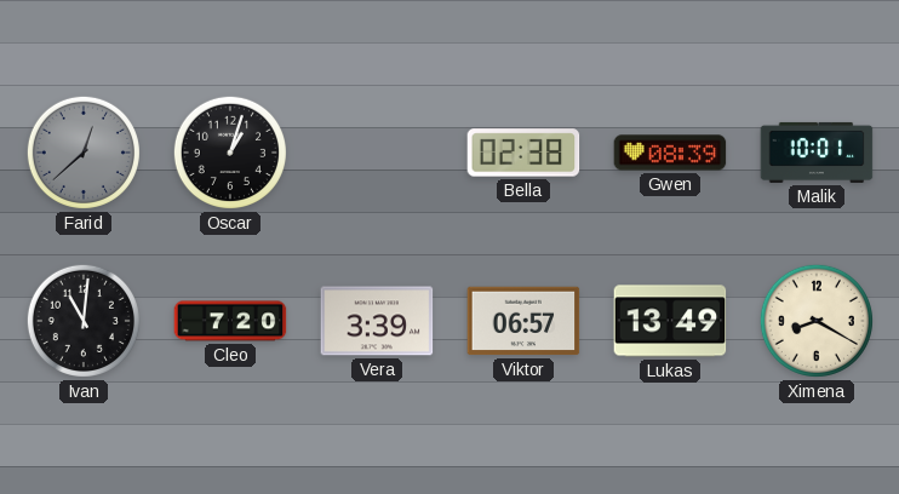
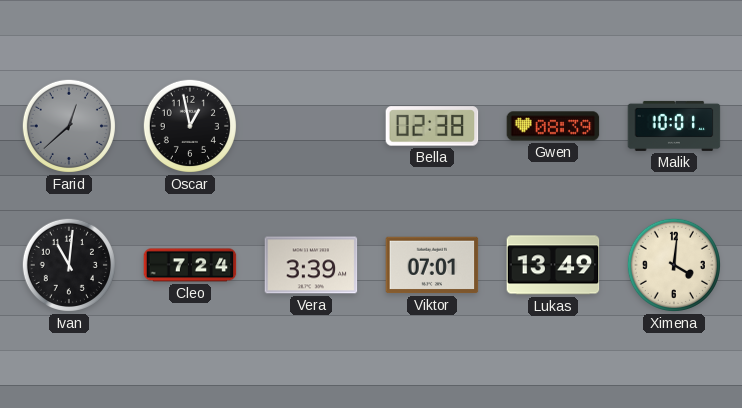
Oscar: 1:03 -> 12:58 (190, 126)
Cleo: 7:20 -> 7:24 (190, 265)
Viktor: 06:57 -> 07:01 (432, 265)
Ximena: 8:20 -> 4:01 (674, 265)
